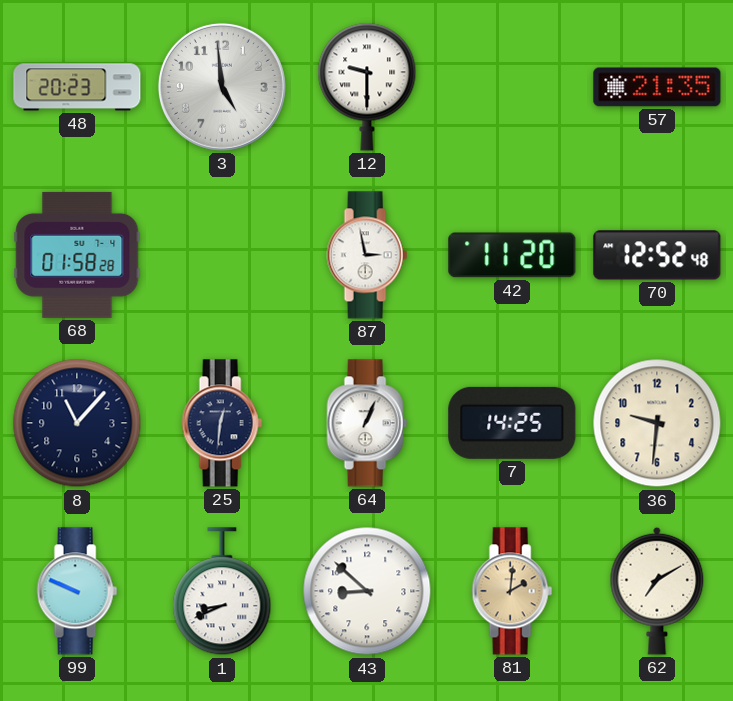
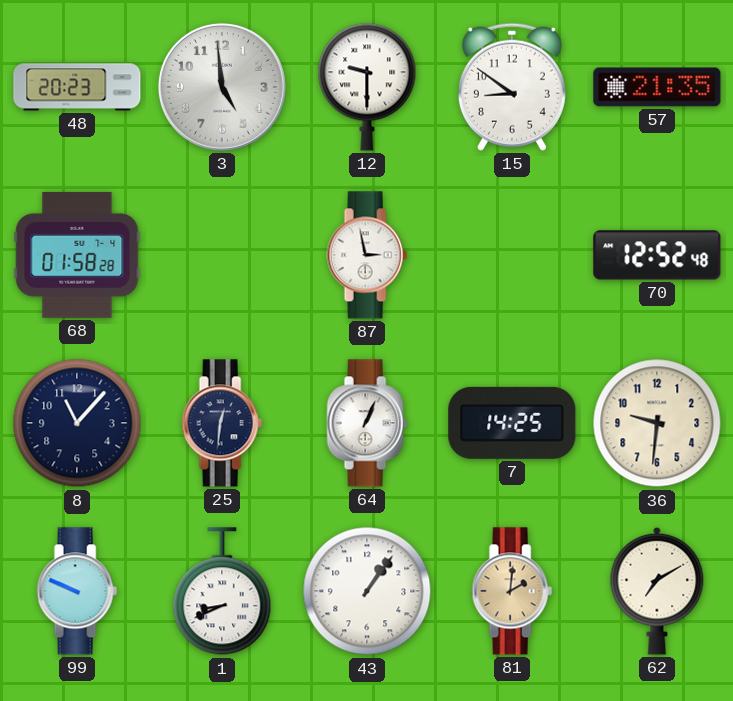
15: none -> 8:51 (512, 87)
42: 11:20 -> none (512, 255)
43: 8:52 -> 1:06 (367, 591)
